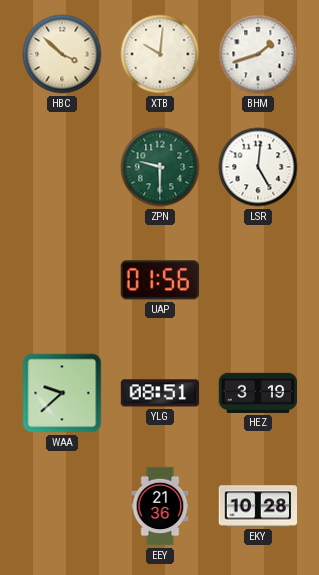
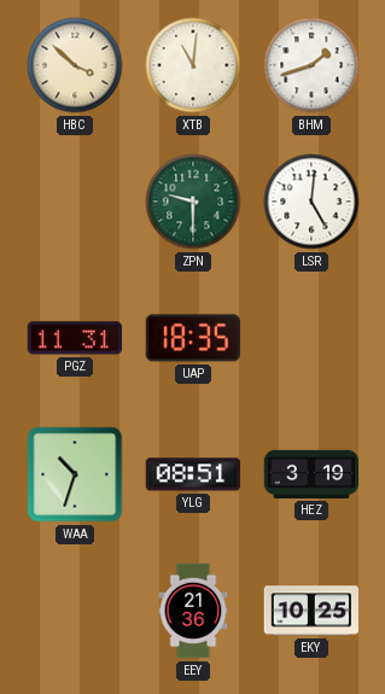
XTB: 10:01 -> 11:01 (193, 65)
PGZ: none -> 11:31 (74, 338)
UAP: 01:56 -> 18:35 (192, 338)
WAA: 9:38 -> 10:33 (75, 474)
EKY: 10:28 -> 10:25 (311, 611)
